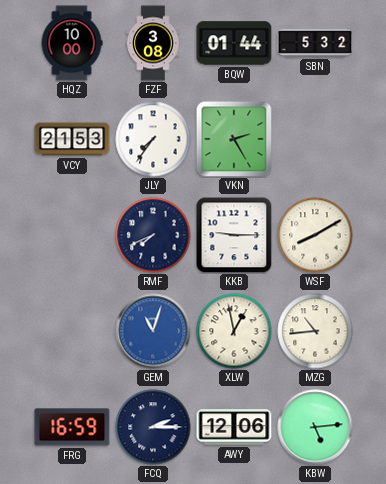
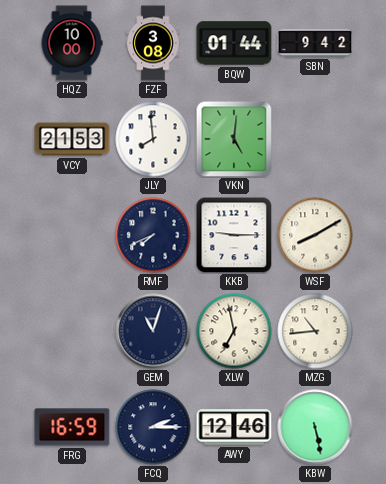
SBN: 5:32 -> 9:42 (315, 43)
JLY: 7:36 -> 7:59 (153, 139)
VKN: 2:25 -> 5:01 (234, 139)
GEM dial: blue -> navy (153, 331)
XLW: 12:58 -> 6:58 (234, 331)
AWY: 12:06 -> 12:46 (234, 427)
KBW: 5:14 -> 5:28 (315, 427)
